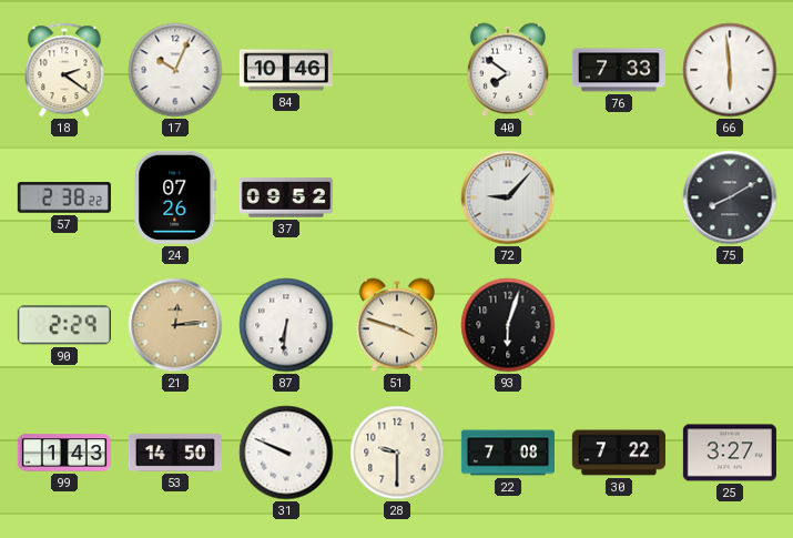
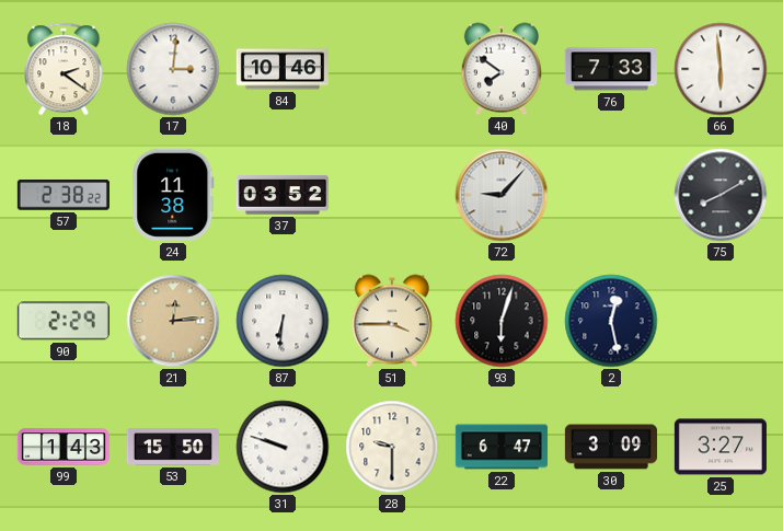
17: 10:04 -> 3:01 (173, 69)
24: 07:26 -> 11:38 (173, 195)
37: 09:52 -> 03:52 (283, 195)
51: 3:48 -> 3:45 (392, 321)
2: none -> 12:28 (611, 321)
53: 14:50 -> 15:50 (173, 447)
31: 9:49 -> 9:48 (283, 447)
22: 7:08 -> 6:47 (502, 447)
30: 7:22 -> 3:09 (611, 447)
